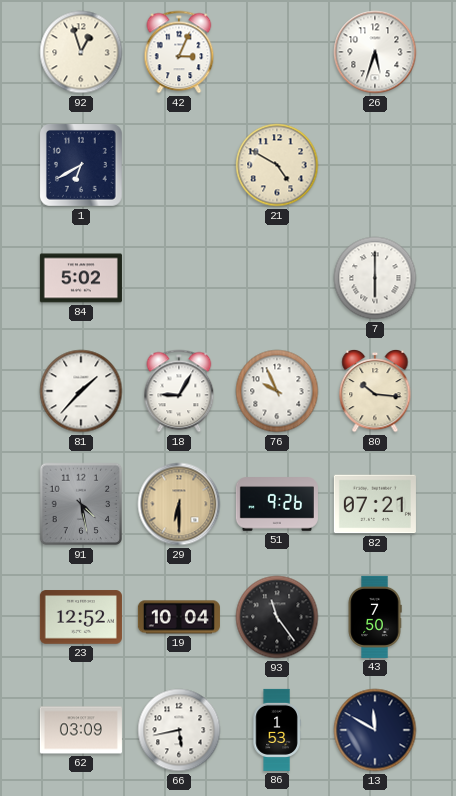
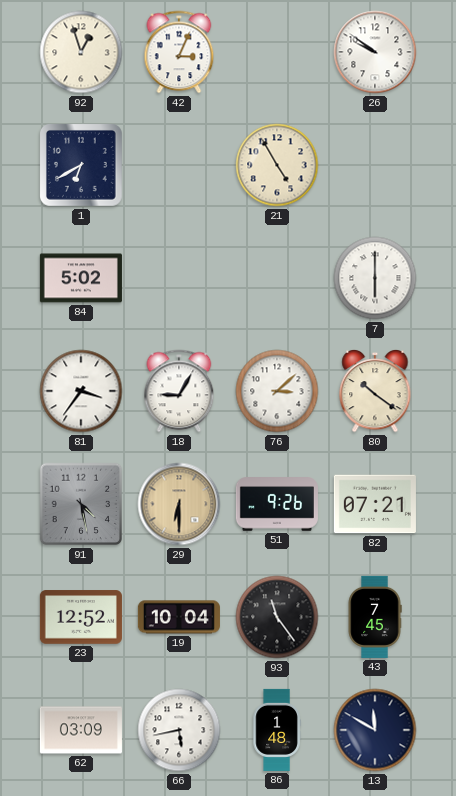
26: 5:33 -> 9:51 (375, 52)
21: 4:50 -> 4:55 (277, 165)
81: 1:37 -> 3:36 (81, 391)
76: 9:56 -> 3:08 (277, 391)
80: 10:16 -> 10:21 (375, 391)
43: 7:50 -> 7:45 (375, 617)
86: 1:53 -> 1:48 (277, 730)
